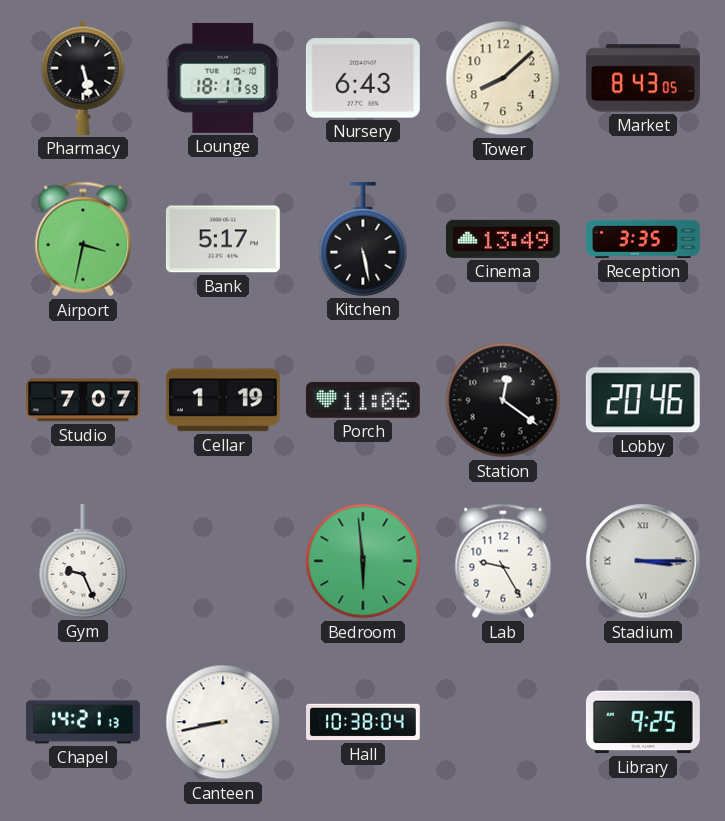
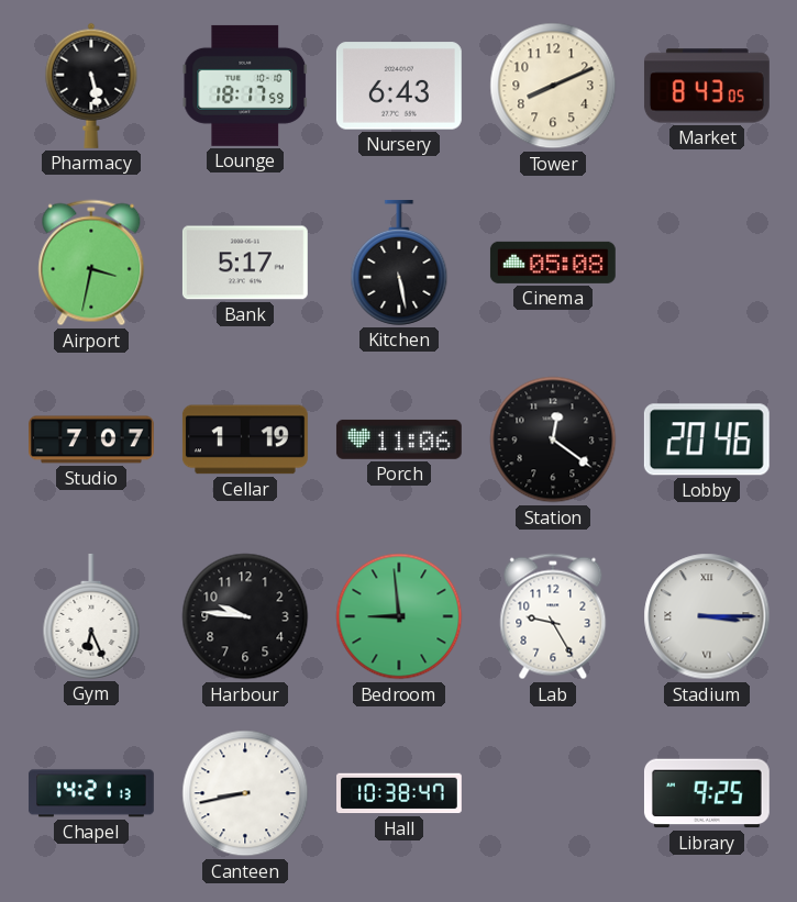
Tower: 8:08 -> 8:11 (553, 86)
Cinema: 13:49 -> 05:08 (553, 263)
Reception: 3:35 -> none (644, 239)
Gym: 9:26 -> 6:26 (91, 616)
Harbour: none -> 9:46 (245, 616)
Bedroom: 5:59 -> 8:59 (399, 616)
Hall: 10:38:04 -> 10:38:47 (400, 793)
